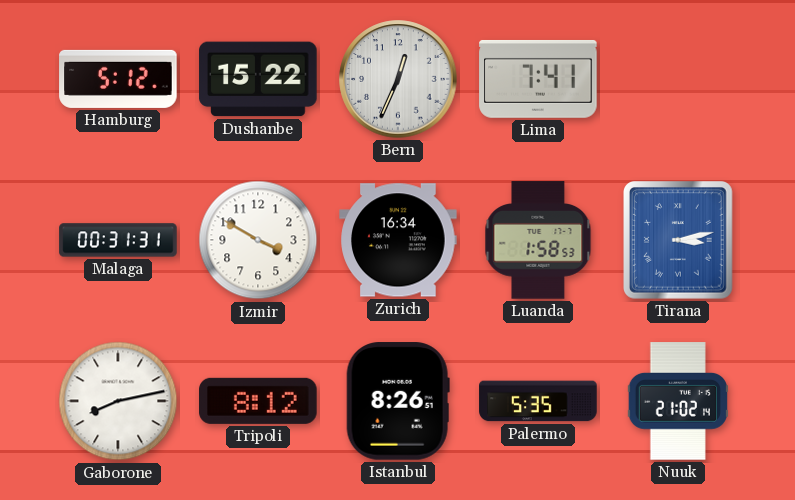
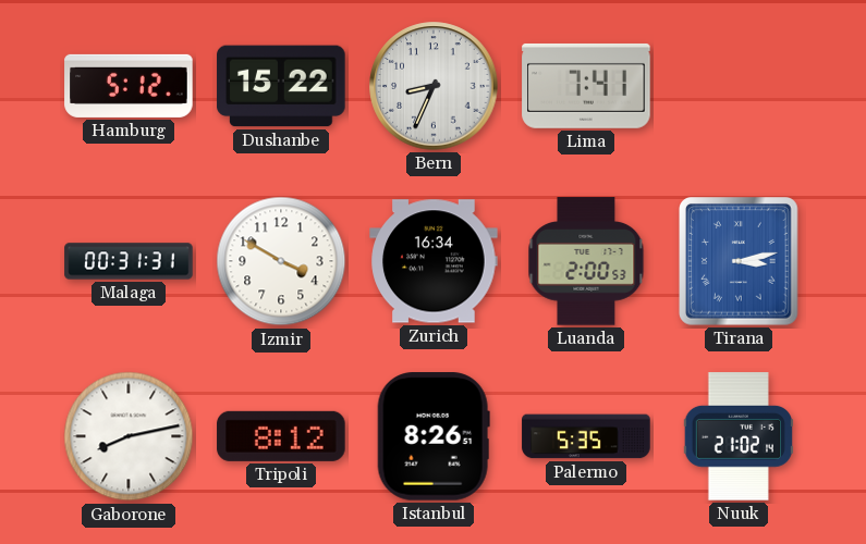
Bern: 12:34 -> 8:34 (434, 86)
Luanda: 1:58 -> 2:00 (586, 261)
